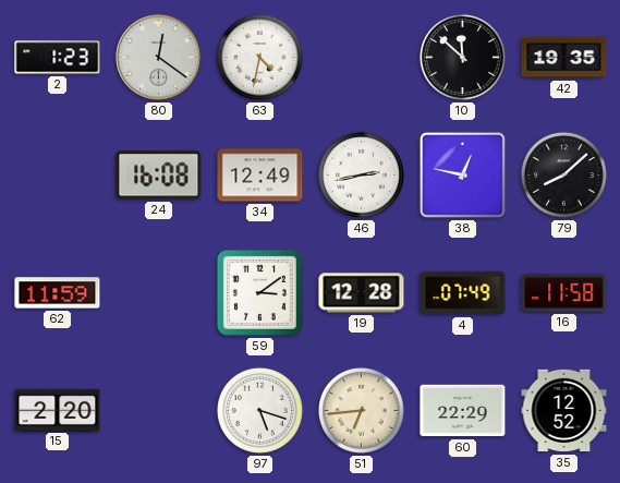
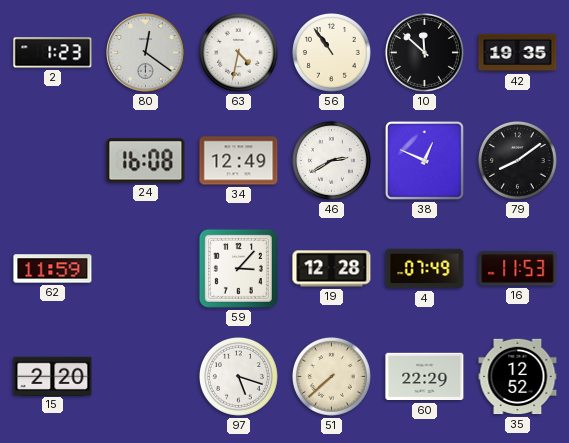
56: none -> 10:54 (331, 52)
46: 2:43 -> 2:40 (331, 160)
38: 12:47 -> 12:49 (424, 160)
79: 8:08 -> 8:09 (517, 160)
59: 3:09 -> 3:07 (238, 268)
16: 11:58 -> 11:53 (518, 269)
51: 6:44 -> 7:38 (331, 376)
